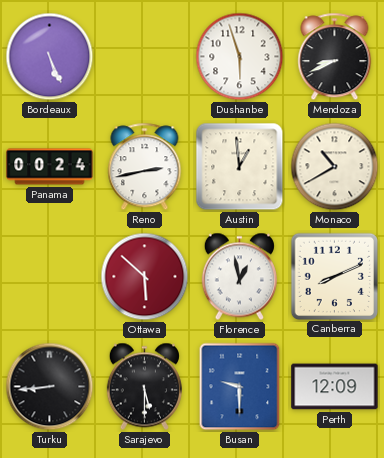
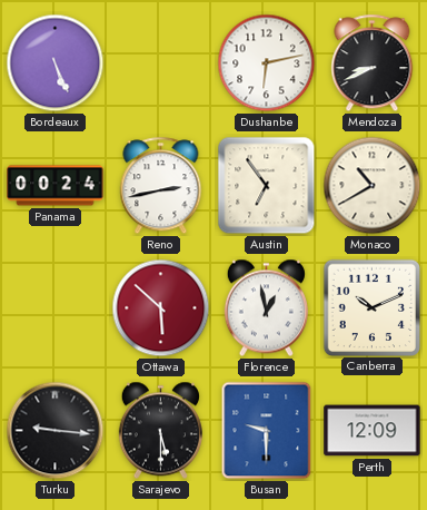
Dushanbe: 5:57 -> 6:13 (267, 63)
Austin: 12:59 -> 6:54 (267, 186)
Canberra: 8:11 -> 10:11 (371, 307)
Turku: 8:44 -> 9:16 (56, 431)
